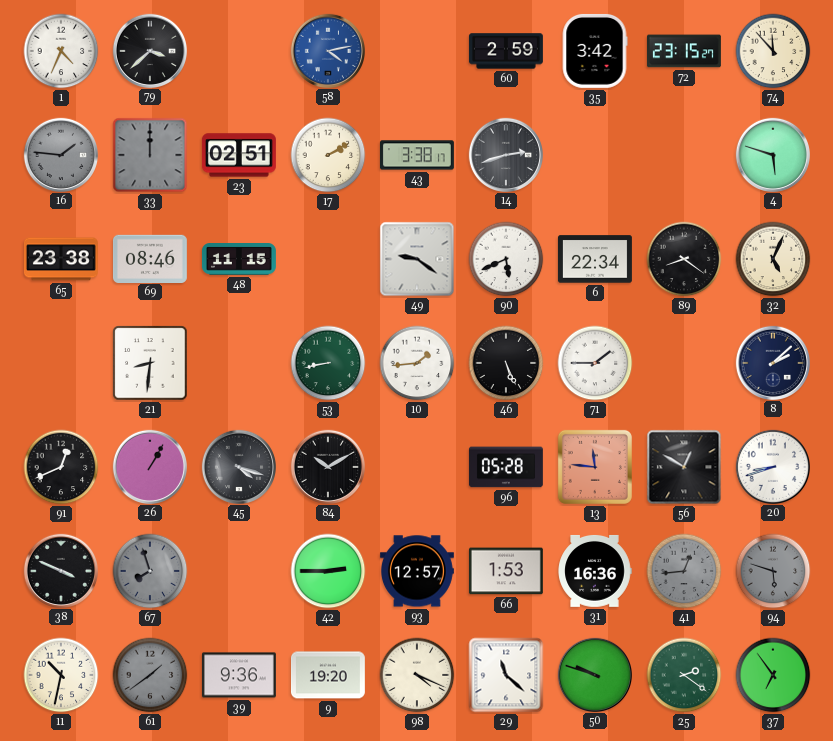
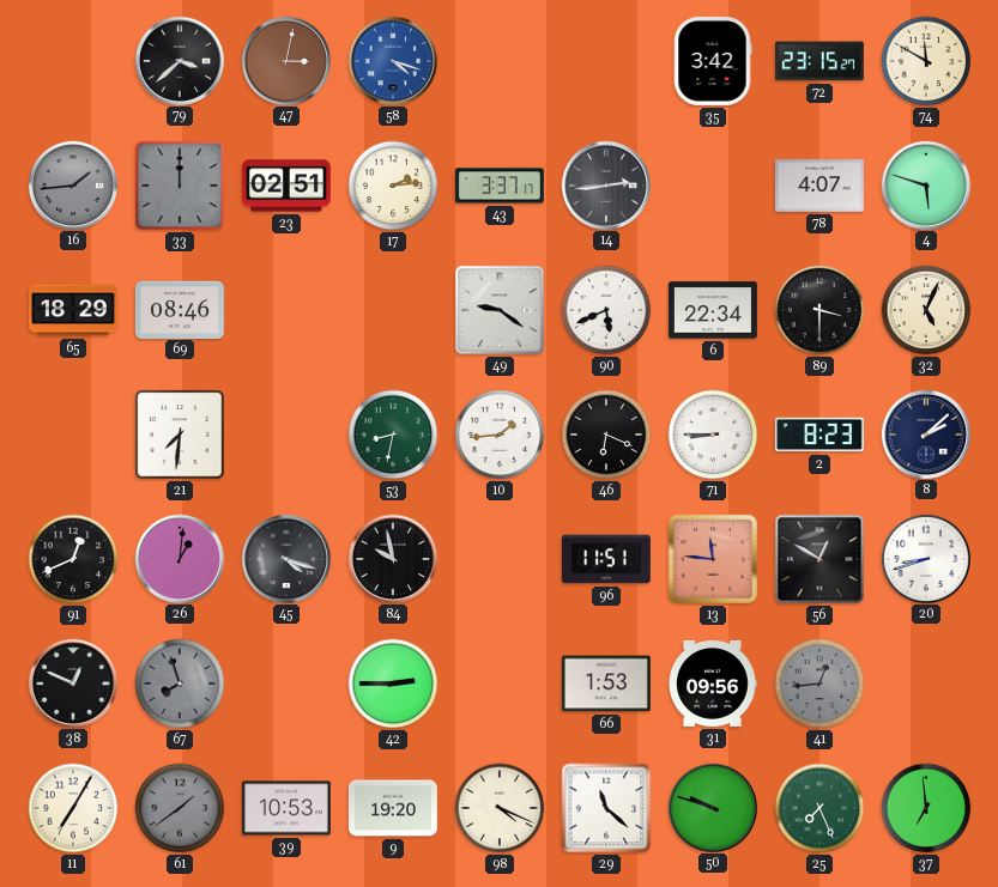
1: 4:34 -> none (61, 51)
47: none -> 3:02 (285, 60)
58: 4:13 -> 4:18 (392, 60)
60: 2:59 -> none (506, 51)
74: 11:53 -> 11:50 (926, 61)
16: 1:46 -> 1:44 (72, 184)
17: 2:10 -> 2:14 (393, 186)
43: 3:38 -> 3:37 (500, 186)
14: 2:42 -> 2:44 (605, 184)
78: none -> 4:07 (819, 186)
65: 23:38 -> 18:29 (73, 310)
48: 11:15 -> none (239, 260)
89: 8:21 -> 3:30 (819, 310)
21: 8:31 -> 7:31 (180, 435)
53: 8:43 -> 8:32 (393, 435)
46: 5:26 -> 6:19 (606, 435)
71: 1:45 -> 8:45 (713, 435)
2: none -> 8:23 (819, 435)
26: 1:05 -> 1:01 (179, 558)
84: 10:10 -> 9:58 (392, 558)
96: 05:28 -> 11:51 (606, 559)
38: 3:49 -> 12:49 (72, 682)
93: 12:57 -> none (417, 571)
31: 16:36 -> 09:56 (713, 684)
94: 5:48 -> none (773, 571)
11: 10:32 -> 7:05 (73, 808)
39: 9:36 -> 10:53 (286, 808)
25: 2:21 -> 7:26 (819, 808)
37: 6:54 -> 6:59 (926, 808)
